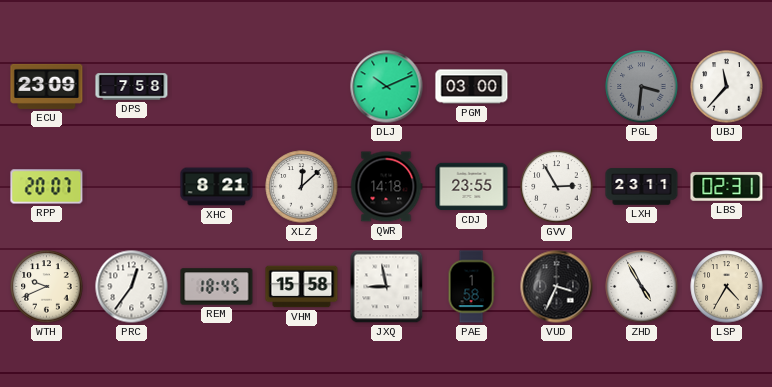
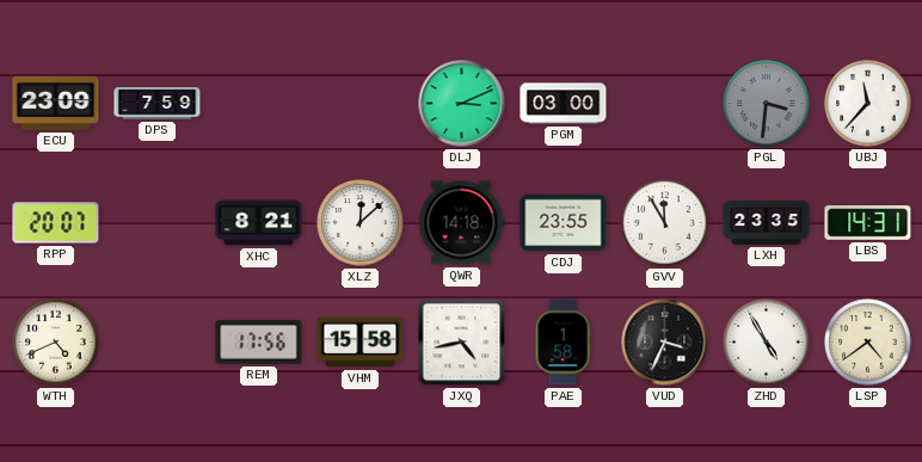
DPS: 7:58 -> 7:59 (158, 104)
DLJ: 10:11 -> 3:11 (462, 104)
GVV: 2:55 -> 11:55 (665, 223)
LXH: 23:11 -> 23:35 (767, 223)
LBS: 02:31 -> 14:31 (868, 223)
WTH: 9:41 -> 4:41 (56, 343)
PRC: 12:36 -> none (132, 287)
REM: 18:45 -> 17:56 (259, 343)
JXQ: 8:58 -> 4:43 (462, 343)
LSP: 4:35 -> 4:39 (868, 343)
